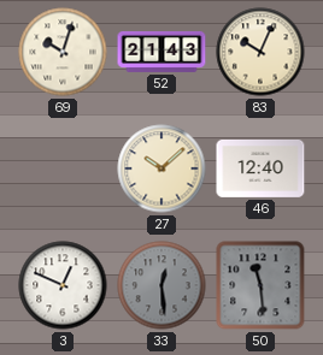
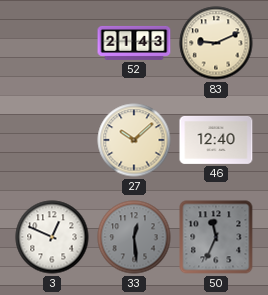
69: 10:03 -> none (63, 52)
83: 10:04 -> 9:11 (216, 43)
50: 11:29 -> 11:34 (216, 237)
